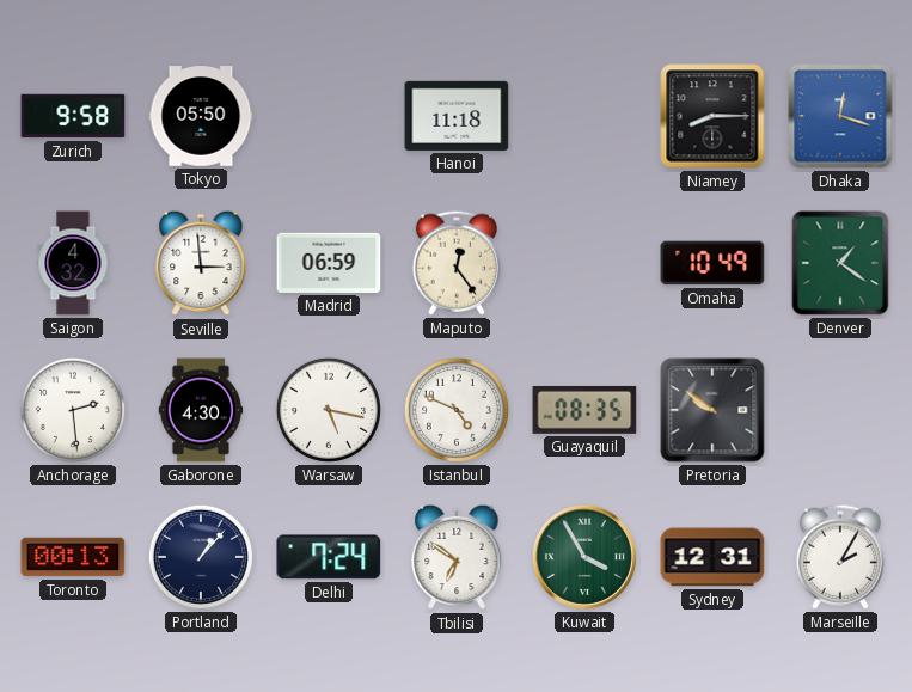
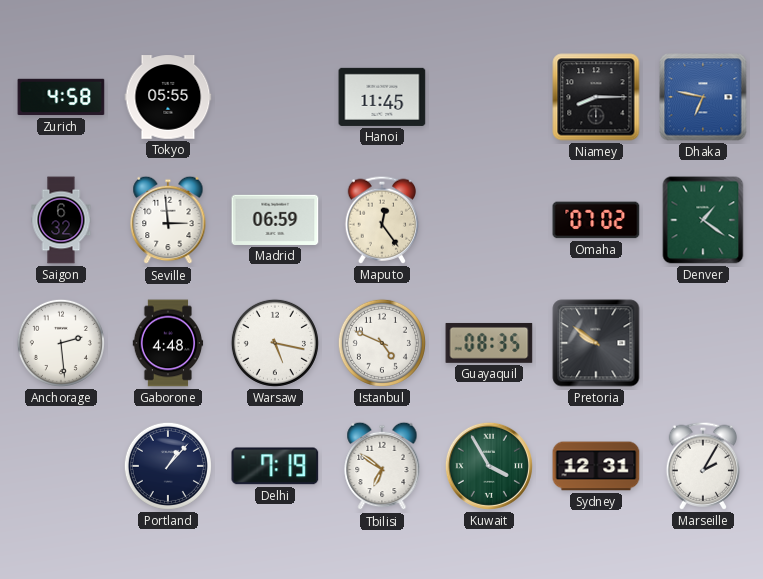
Zurich: 9:58 -> 4:58 (61, 97)
Tokyo: 05:50 -> 05:55 (168, 97)
Hanoi: 11:18 -> 11:45 (382, 97)
Dhaka: 12:18 -> 6:47 (703, 97)
Saigon: 4:32 -> 6:32 (61, 220)
Omaha: 10:49 -> 07:02 (596, 220)
Gaborone: 4:30 -> 4:48 (168, 343)
Toronto: 00:13 -> none (73, 557)
Delhi: 7:24 -> 7:19 (275, 466)
